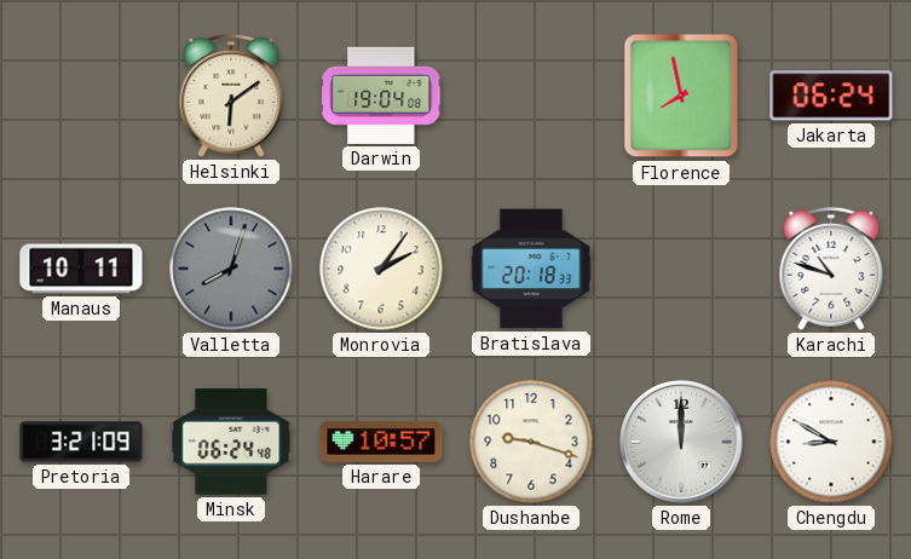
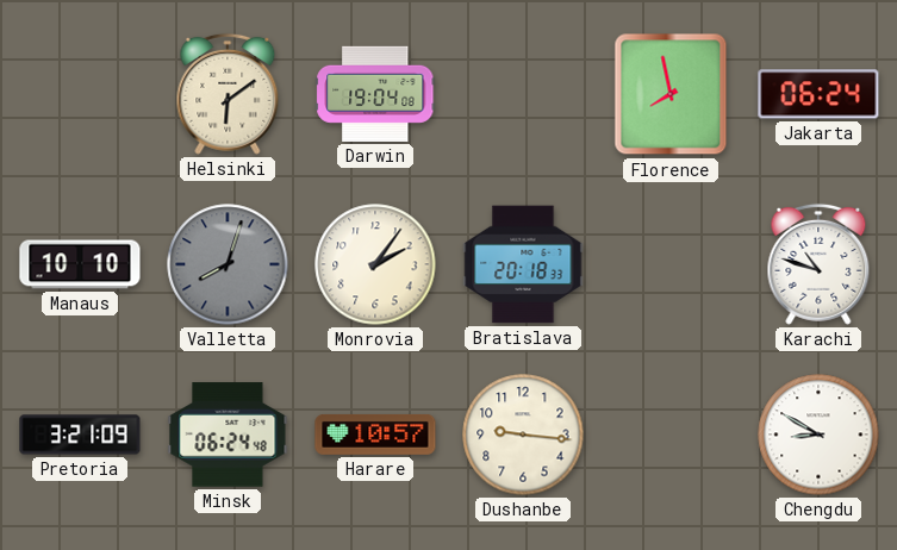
Manaus: 10:11 -> 10:10 (80, 264)
Dushanbe: 9:18 -> 9:16 (523, 435)
Rome: 12:00 -> none (681, 442)
